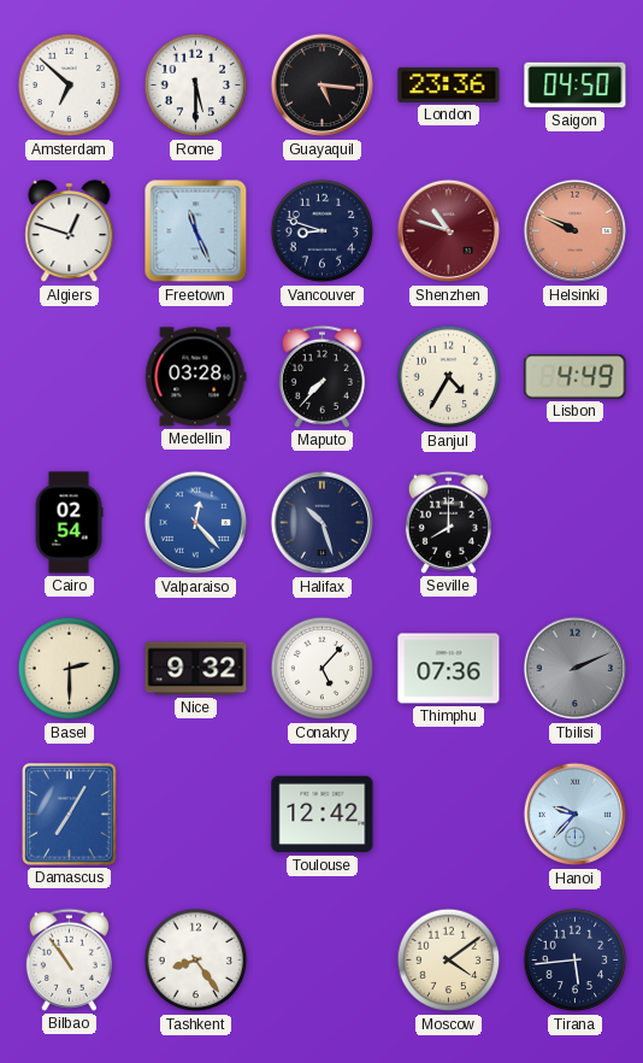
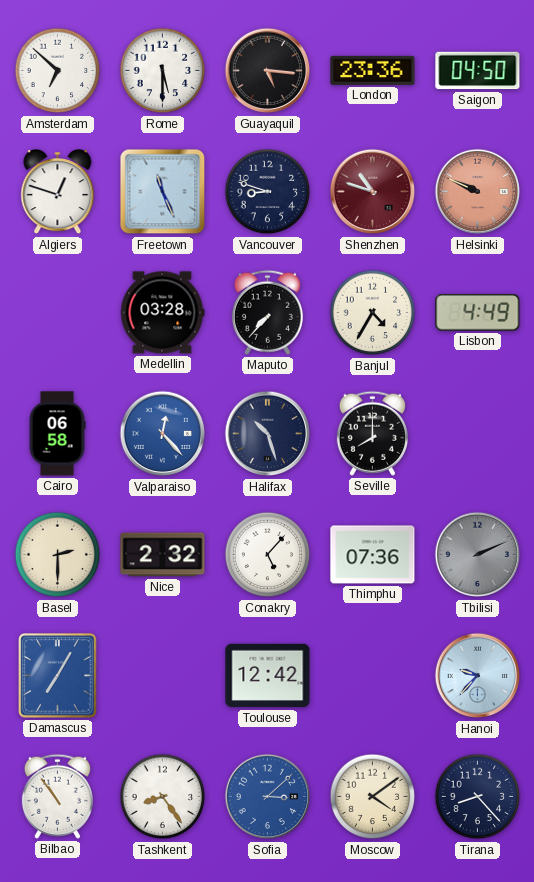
Cairo: 02:54 -> 06:58 (57, 434)
Nice: 9:32 -> 2:32 (163, 555)
Sofia: none -> 3:08 (268, 797)
Tirana: 5:44 -> 8:23 (478, 797)
